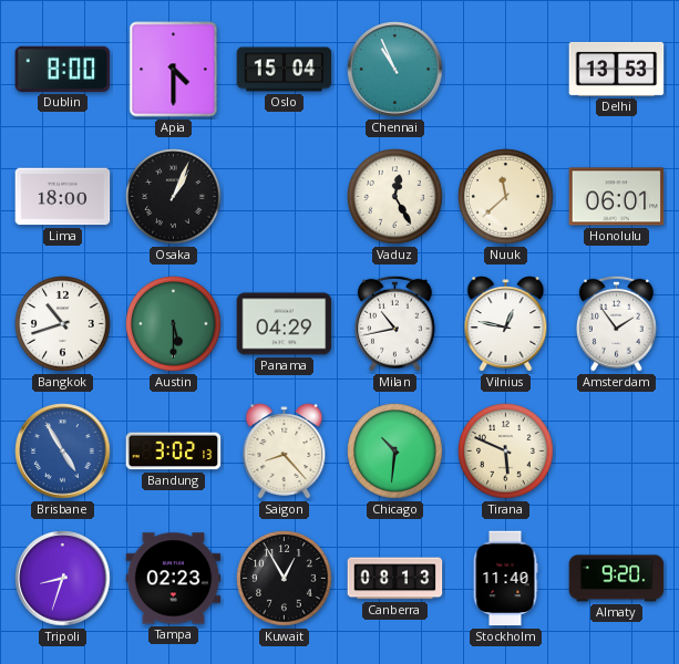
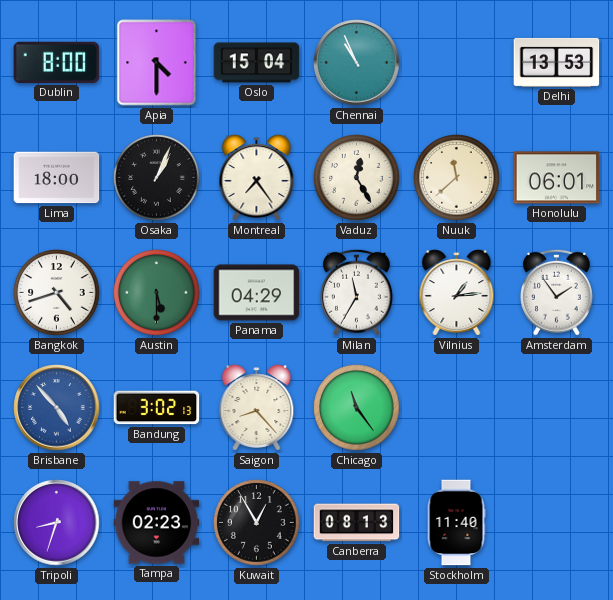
Montreal: none -> 7:24 (257, 178)
Bangkok: 10:42 -> 4:42 (57, 293)
Milan: 10:43 -> 11:35 (356, 292)
Vilnius: 12:47 -> 1:14 (457, 293)
Brisbane: 4:55 -> 4:53 (57, 408)
Chicago: 10:31 -> 11:24 (357, 408)
Tirana: 5:49 -> none (506, 452)
Almaty: 9:20 -> none (617, 579)
